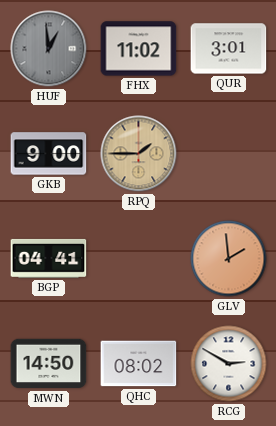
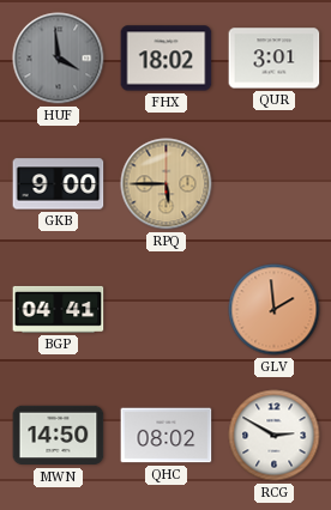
HUF: 12:59 -> 3:59 (59, 59)
FHX: 11:02 -> 18:02 (167, 59)
RPQ: 1:45 -> 5:45 (167, 184)
